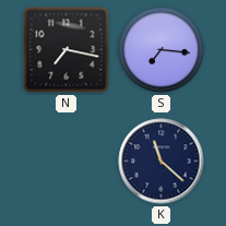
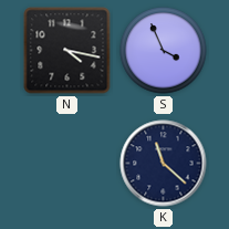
N: 7:17 -> 4:17 (67, 51)
S: 7:16 -> 3:56 (164, 51)
